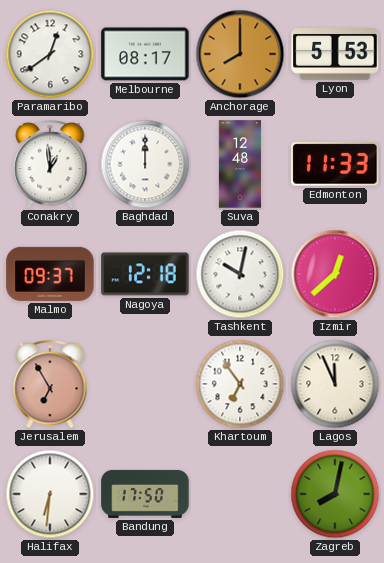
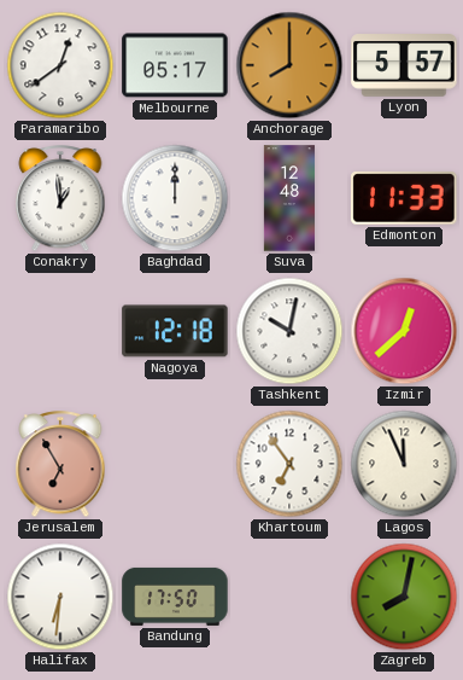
Melbourne: 08:17 -> 05:17 (175, 65)
Lyon: 5:53 -> 5:57 (404, 65)
Malmo: 09:37 -> none (50, 274)
